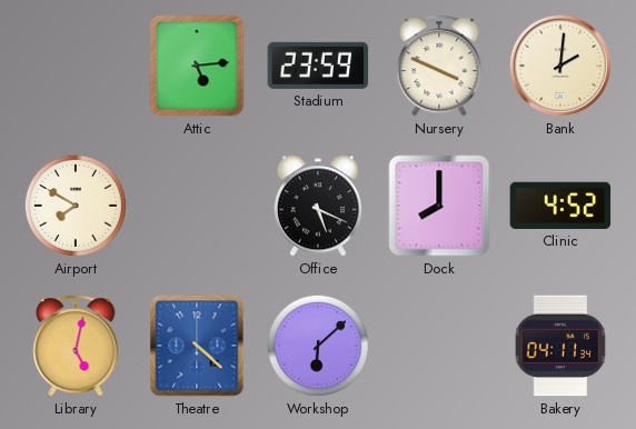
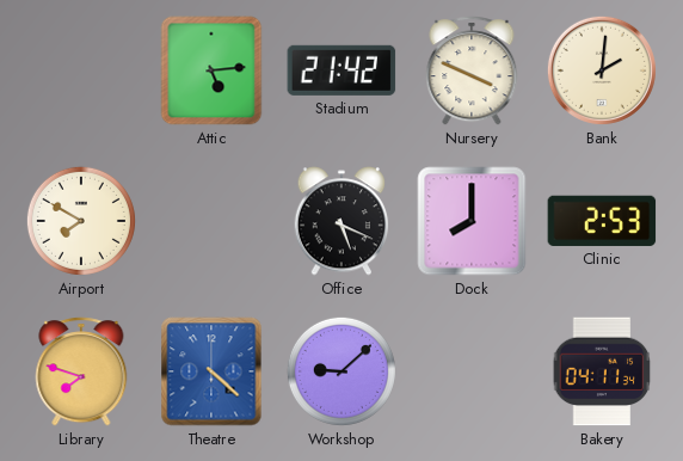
Stadium: 23:59 -> 21:42 (341, 70)
Clinic: 4:52 -> 2:53 (602, 221)
Library: 5:02 -> 7:48 (81, 371)
Workshop: 6:08 -> 9:08 (341, 371)
